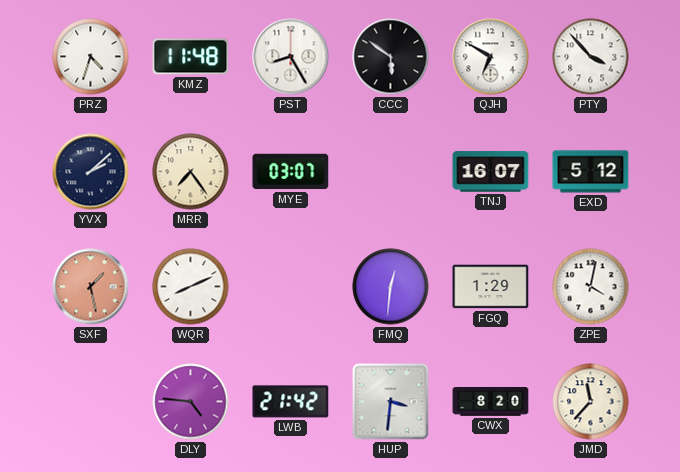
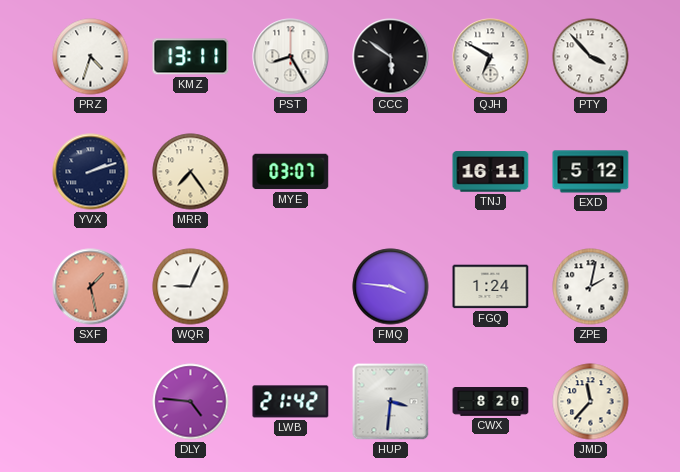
KMZ: 11:48 -> 13:11 (191, 57)
YVX: 2:08 -> 2:12 (91, 172)
TNJ: 16:07 -> 16:11 (491, 172)
WQR: 8:11 -> 9:04 (191, 287)
FMQ: 12:31 -> 3:46 (391, 287)
FGQ: 1:29 -> 1:24 (491, 287)
ZPE: 4:02 -> 2:02 (591, 287)
